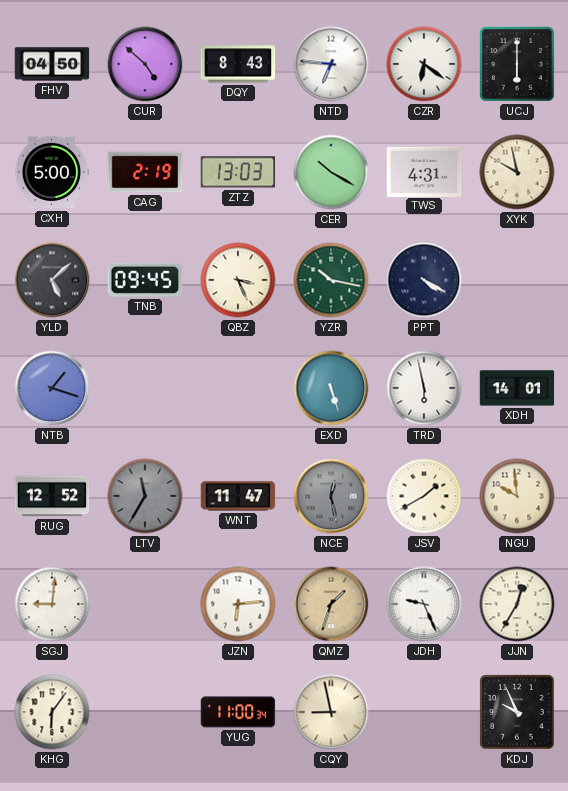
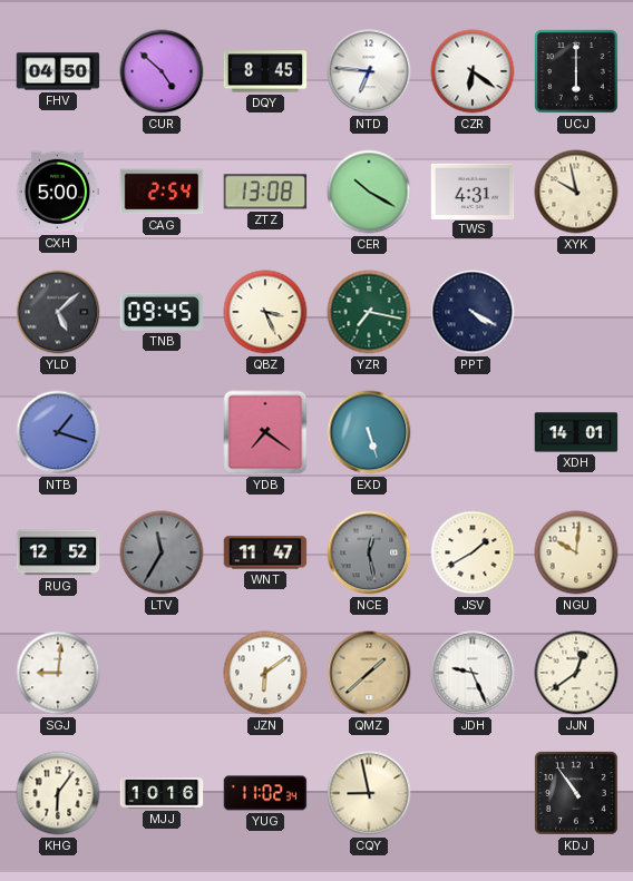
DQY: 8:43 -> 8:45 (265, 71)
CAG: 2:19 -> 2:54 (162, 192)
ZTZ: 13:03 -> 13:08 (265, 192)
YZR: 10:17 -> 7:17 (369, 312)
YDB: none -> 7:21 (265, 432)
TRD: 5:58 -> none (424, 388)
NGU: 9:59 -> 10:01 (576, 552)
JZN: 6:14 -> 6:09 (265, 673)
QMZ: 1:33 -> 1:38 (369, 673)
JJN: 12:35 -> 12:39 (576, 673)
MJJ: none -> 10:16 (162, 793)
YUG: 11:00 -> 11:02 (265, 793)
KDJ: 9:56 -> 10:54 (576, 793)
